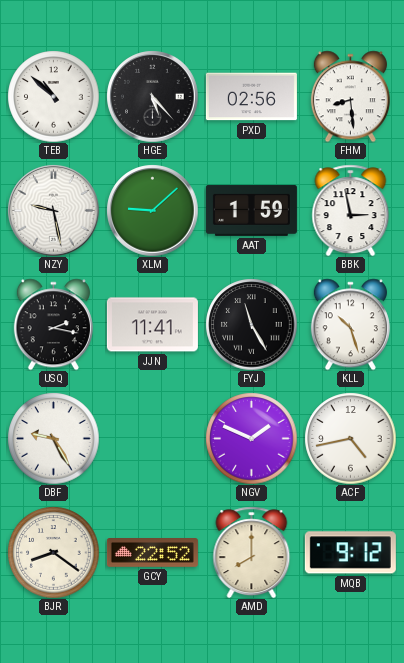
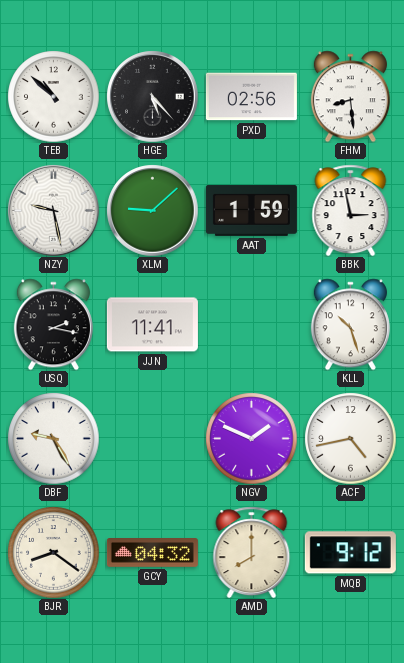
FYJ: 11:25 -> none (251, 324)
GCY: 22:52 -> 04:32 (152, 553)
